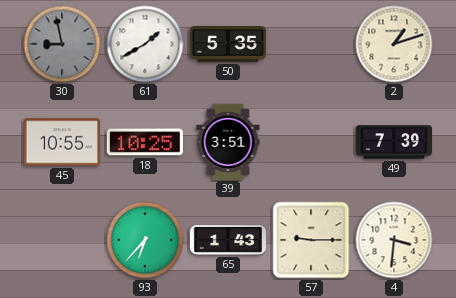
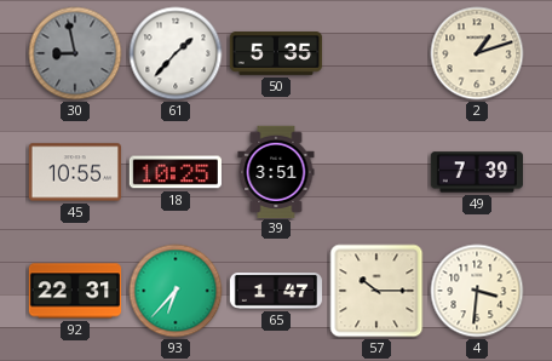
61: 1:40 -> 1:37 (176, 53)
92: none -> 22:31 (75, 291)
65: 1:43 -> 1:47 (276, 292)
57: 9:15 -> 10:15 (376, 291)
